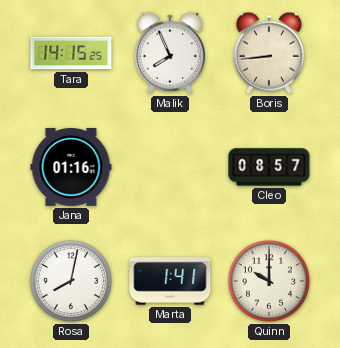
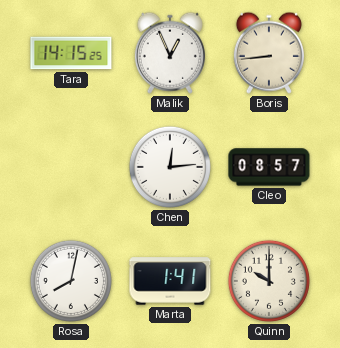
Malik: 7:56 -> 12:56 (170, 53)
Jana: 01:16 -> none (71, 168)
Chen: none -> 12:14 (170, 167)
